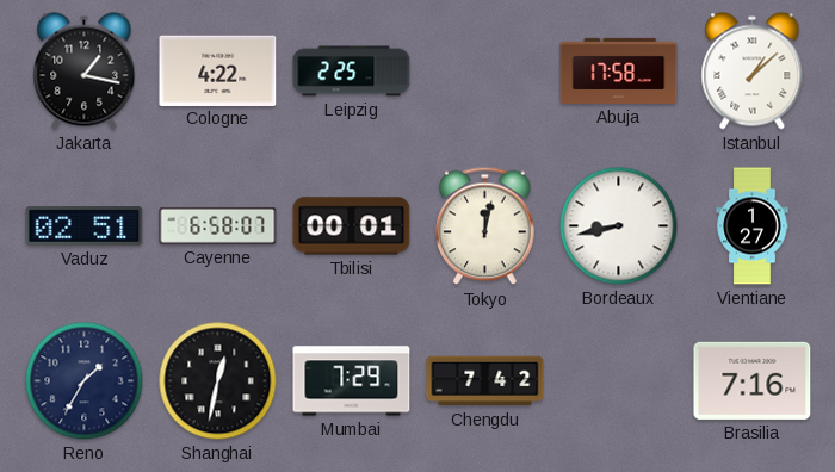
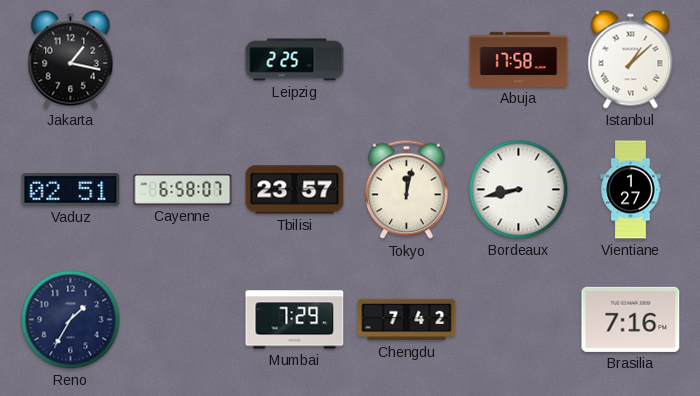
Cologne: 4:22 -> none (218, 70)
Tbilisi: 00:01 -> 23:57 (295, 190)
Shanghai: 12:32 -> none (218, 381)
